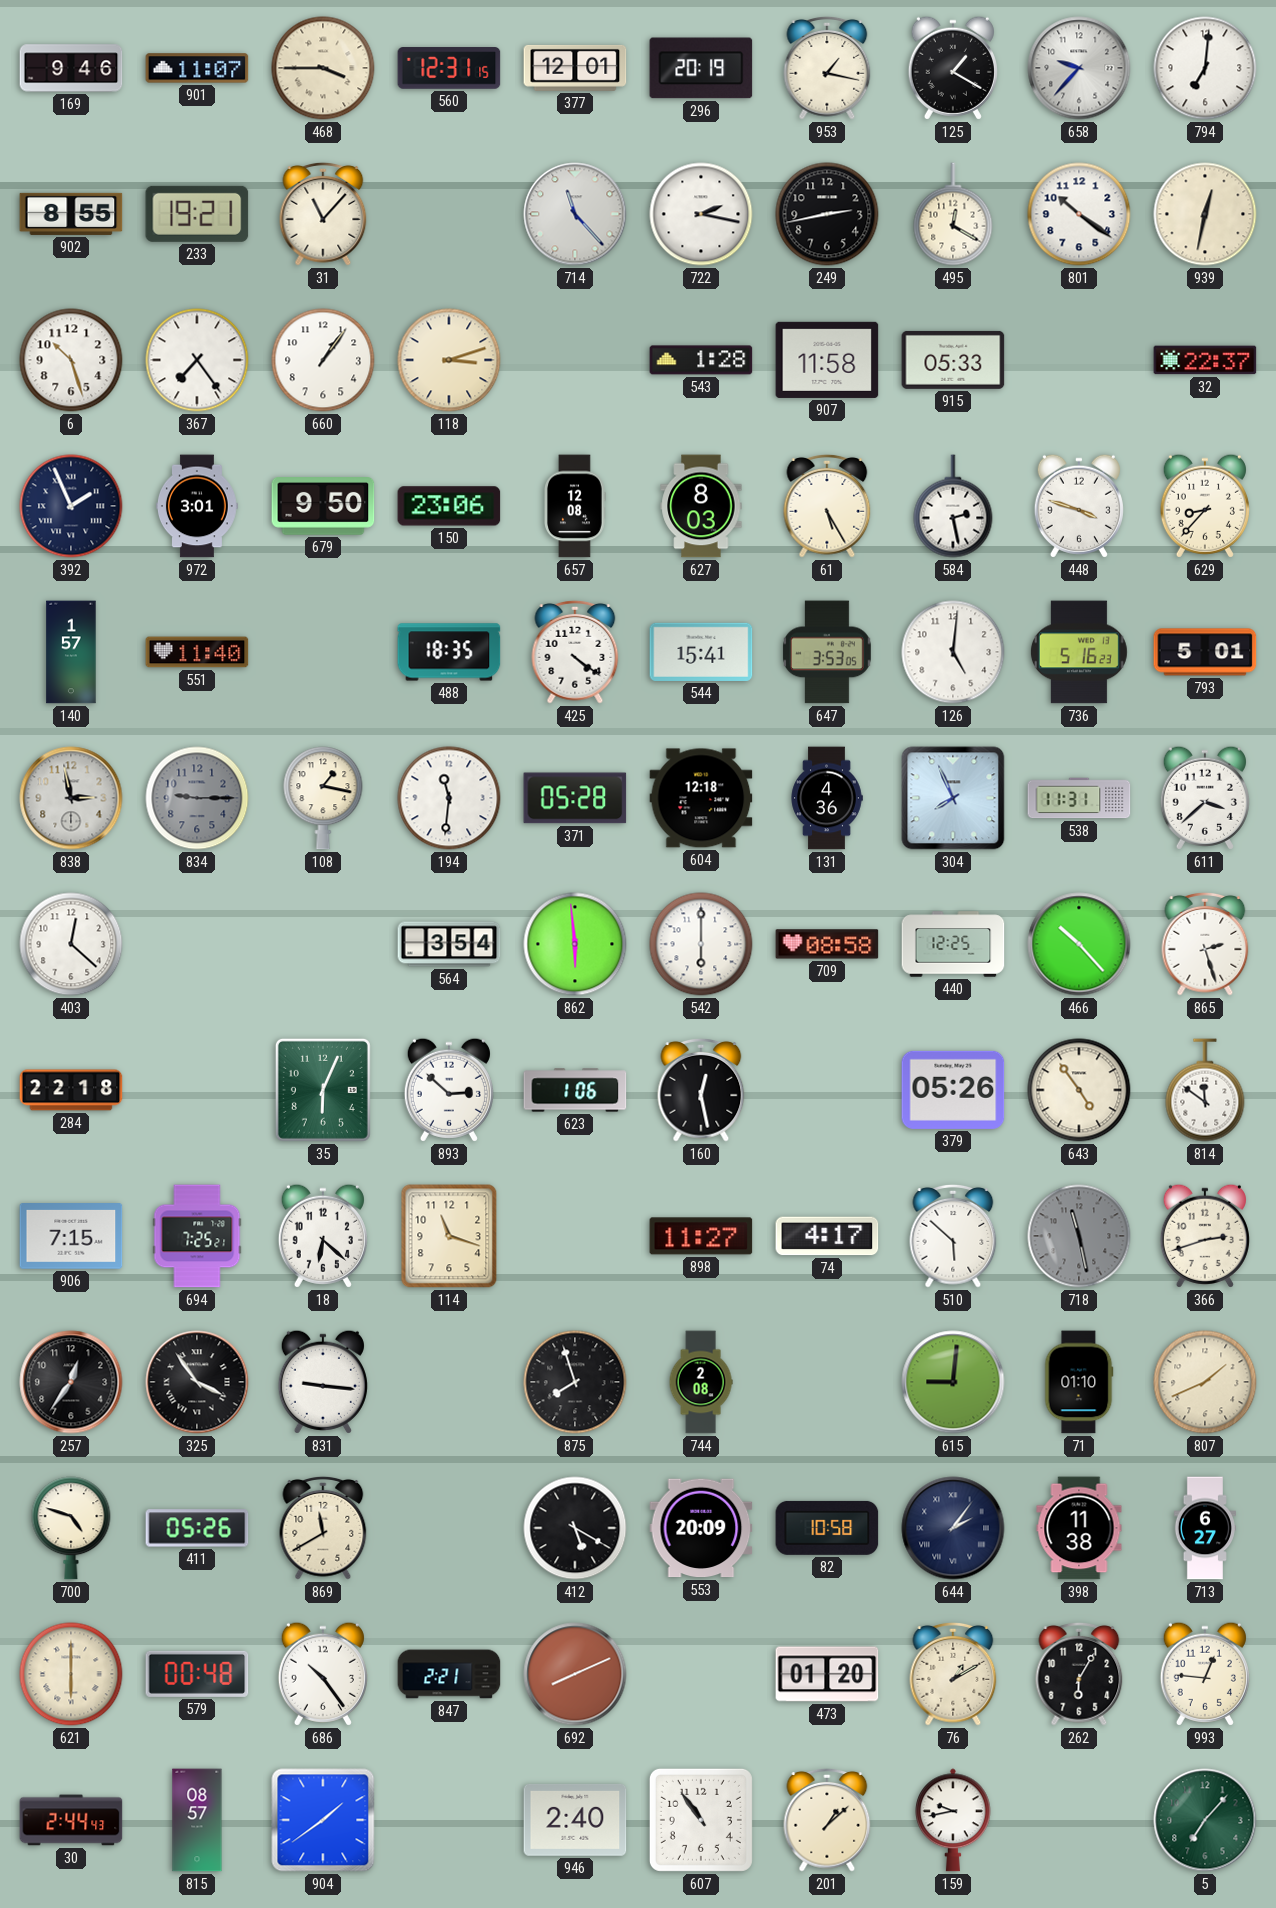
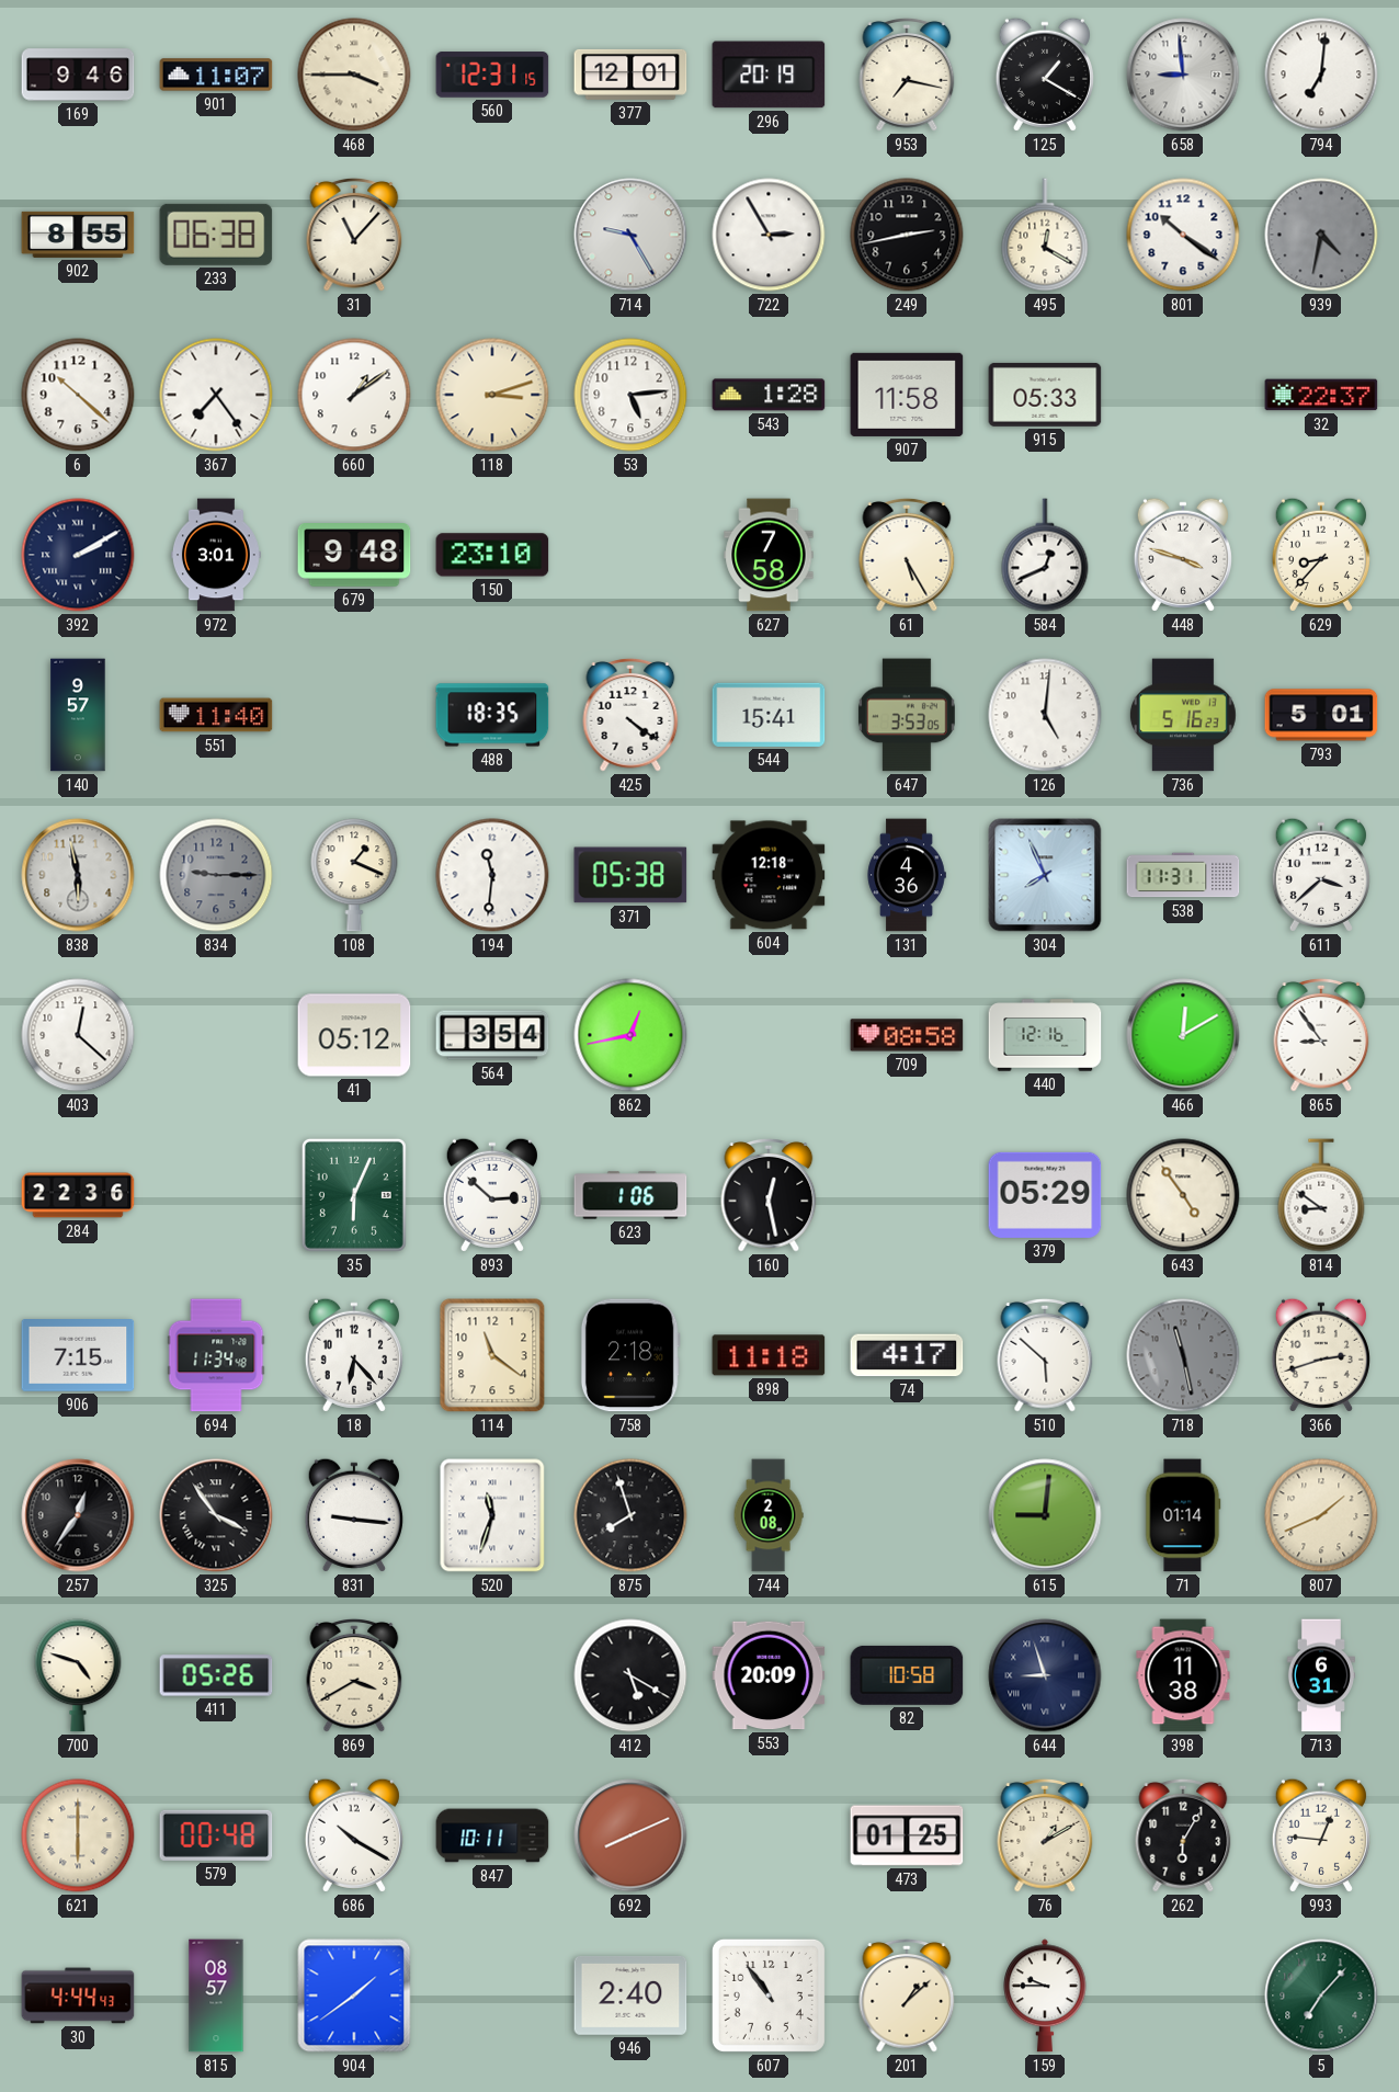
953: 1:17 -> 7:17 (907, 75)
658: 9:37 -> 8:59 (1183, 75)
233: 19:21 -> 06:38 (216, 235)
714: 11:23 -> 9:25 (630, 235)
722: 2:17 -> 2:55 (769, 235)
939: 12:32 -> 4:32 (1321, 235)
939 dial: cream -> grey (1321, 235)
6: 10:27 -> 10:22 (78, 395)
660: 1:06 -> 1:09 (354, 395)
53: none -> 5:14 (630, 395)
392: 1:56 -> 2:10 (78, 555)
679: 9:50 -> 9:48 (354, 556)
150: 23:06 -> 23:10 (492, 555)
657: 12:08 -> none (575, 506)
627: 8:03 -> 7:58 (769, 555)
584: 2:28 -> 12:41 (1045, 555)
140: 1:57 -> 9:57 (78, 715)
838: 2:58 -> 5:58 (78, 875)
108: 1:17 -> 1:19 (354, 875)
371: 05:28 -> 05:38 (630, 875)
41: none -> 05:12 (354, 1035)
862: 5:59 -> 12:43 (630, 1035)
542: 6:00 -> none (701, 944)
440: 12:25 -> 12:16 (1045, 1035)
466: 10:23 -> 12:10 (1183, 1035)
865: 2:27 -> 8:54 (1321, 1035)
284: 22:18 -> 22:36 (78, 1195)
379: 05:26 -> 05:29 (1045, 1195)
814: 11:51 -> 8:51 (1321, 1195)
694: 7:25 -> 11:34 (216, 1355)
18: 6:22 -> 6:23 (354, 1355)
114: 11:18 -> 11:21 (492, 1355)
758: none -> 2:18 (630, 1355)
898: 11:27 -> 11:18 (769, 1355)
520: none -> 11:33 (492, 1515)
71: 01:10 -> 01:14 (1183, 1515)
869: 11:40 -> 3:40 (354, 1675)
644: 2:06 -> 8:57 (1045, 1675)
713: 6:27 -> 6:31 (1320, 1675)
686: 10:24 -> 10:20 (354, 1835)
847: 2:21 -> 10:11 (492, 1835)
473: 01:20 -> 01:25 (907, 1835)
30: 2:44 -> 4:44 (78, 1996)
159: 9:43 -> 9:45 (1046, 1996)
